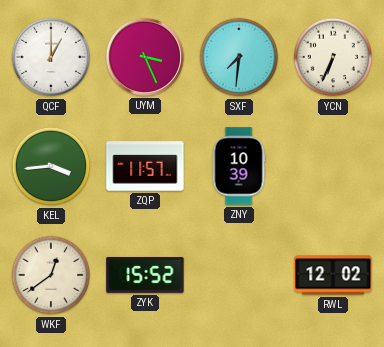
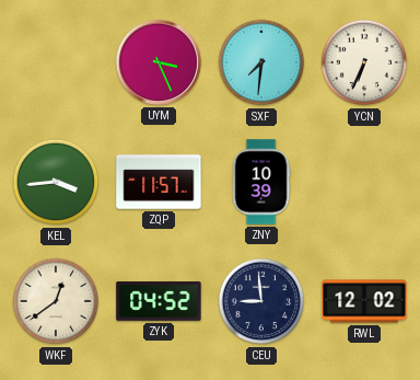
QCF: 1:00 -> none (51, 57)
ZYK: 15:52 -> 04:52 (159, 301)
CEU: none -> 8:59 (261, 301)
